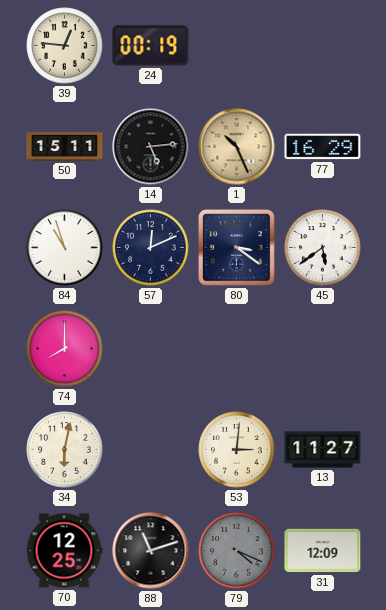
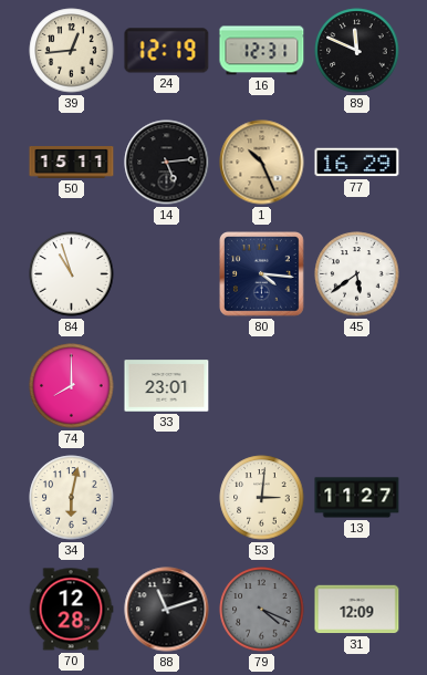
39: 12:46 -> 12:44 (72, 51)
24: 00:19 -> 12:19 (167, 51)
16: none -> 12:31 (262, 51)
89: none -> 11:49 (357, 51)
57: 12:11 -> none (151, 248)
80: 3:21 -> 4:16 (262, 274)
33: none -> 23:01 (167, 386)
70: 12:25 -> 12:28 (71, 610)
